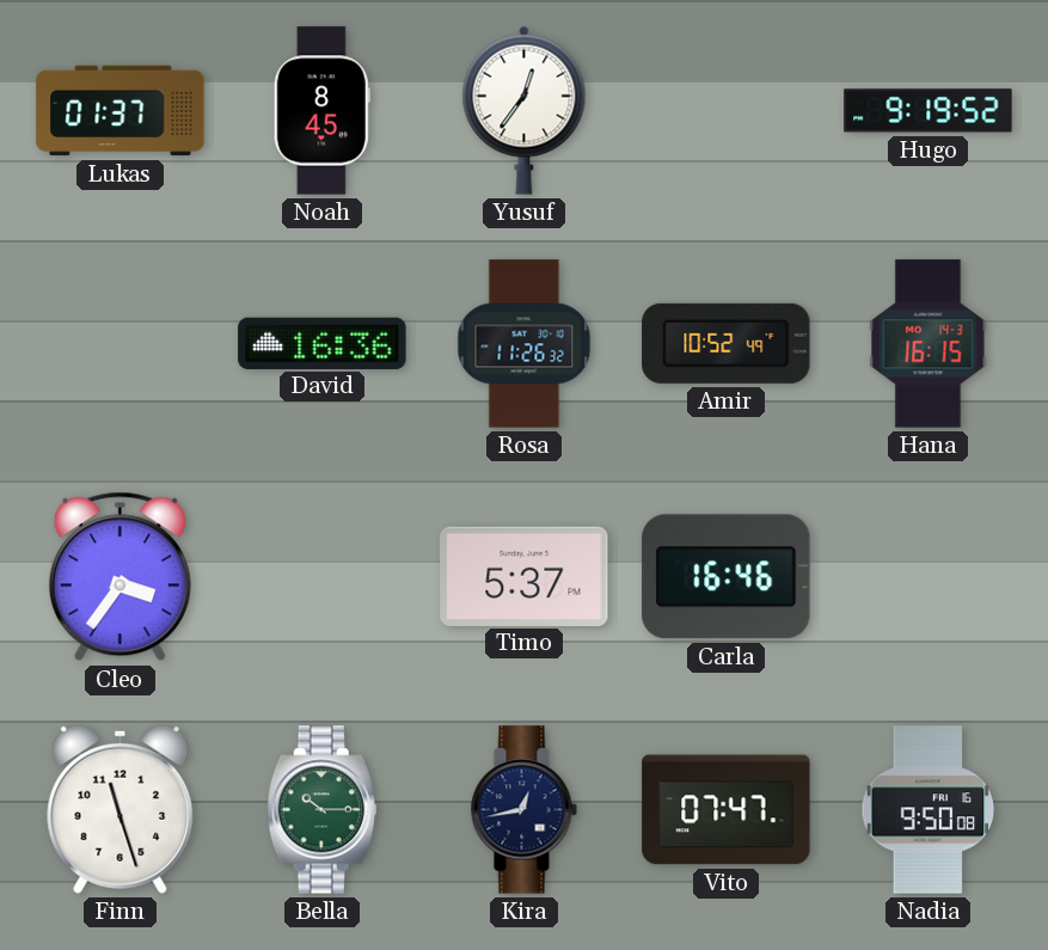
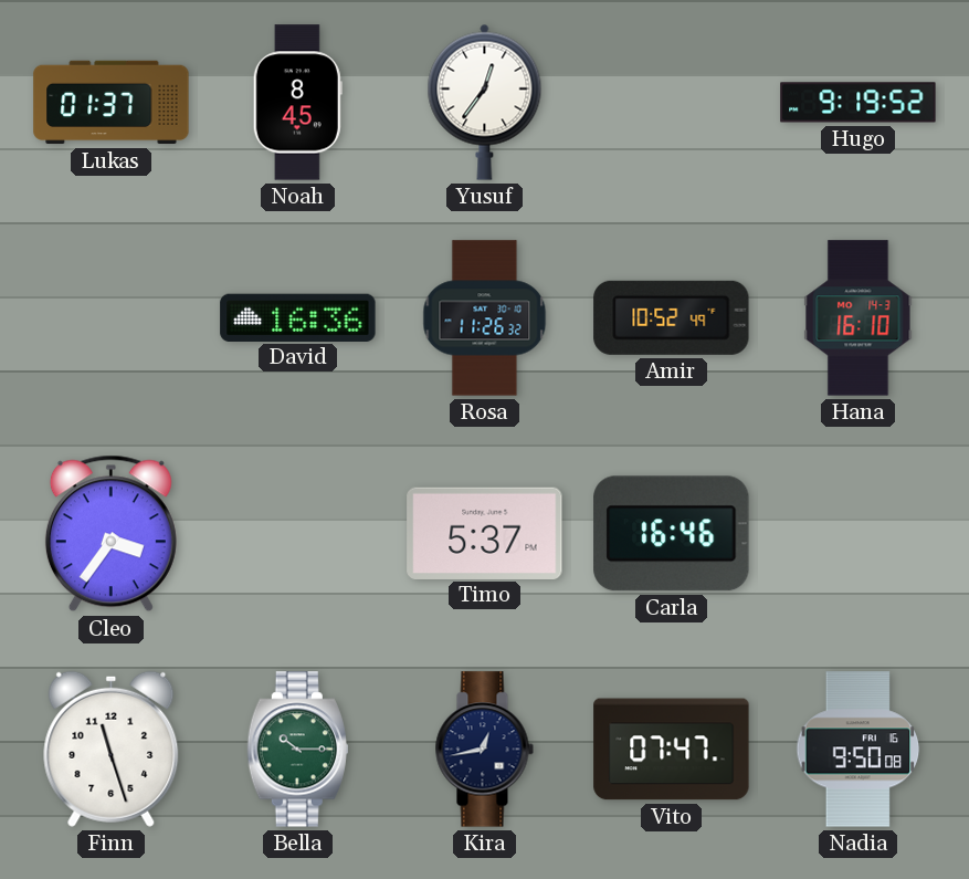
Hana: 16:15 -> 16:10 (859, 318)
